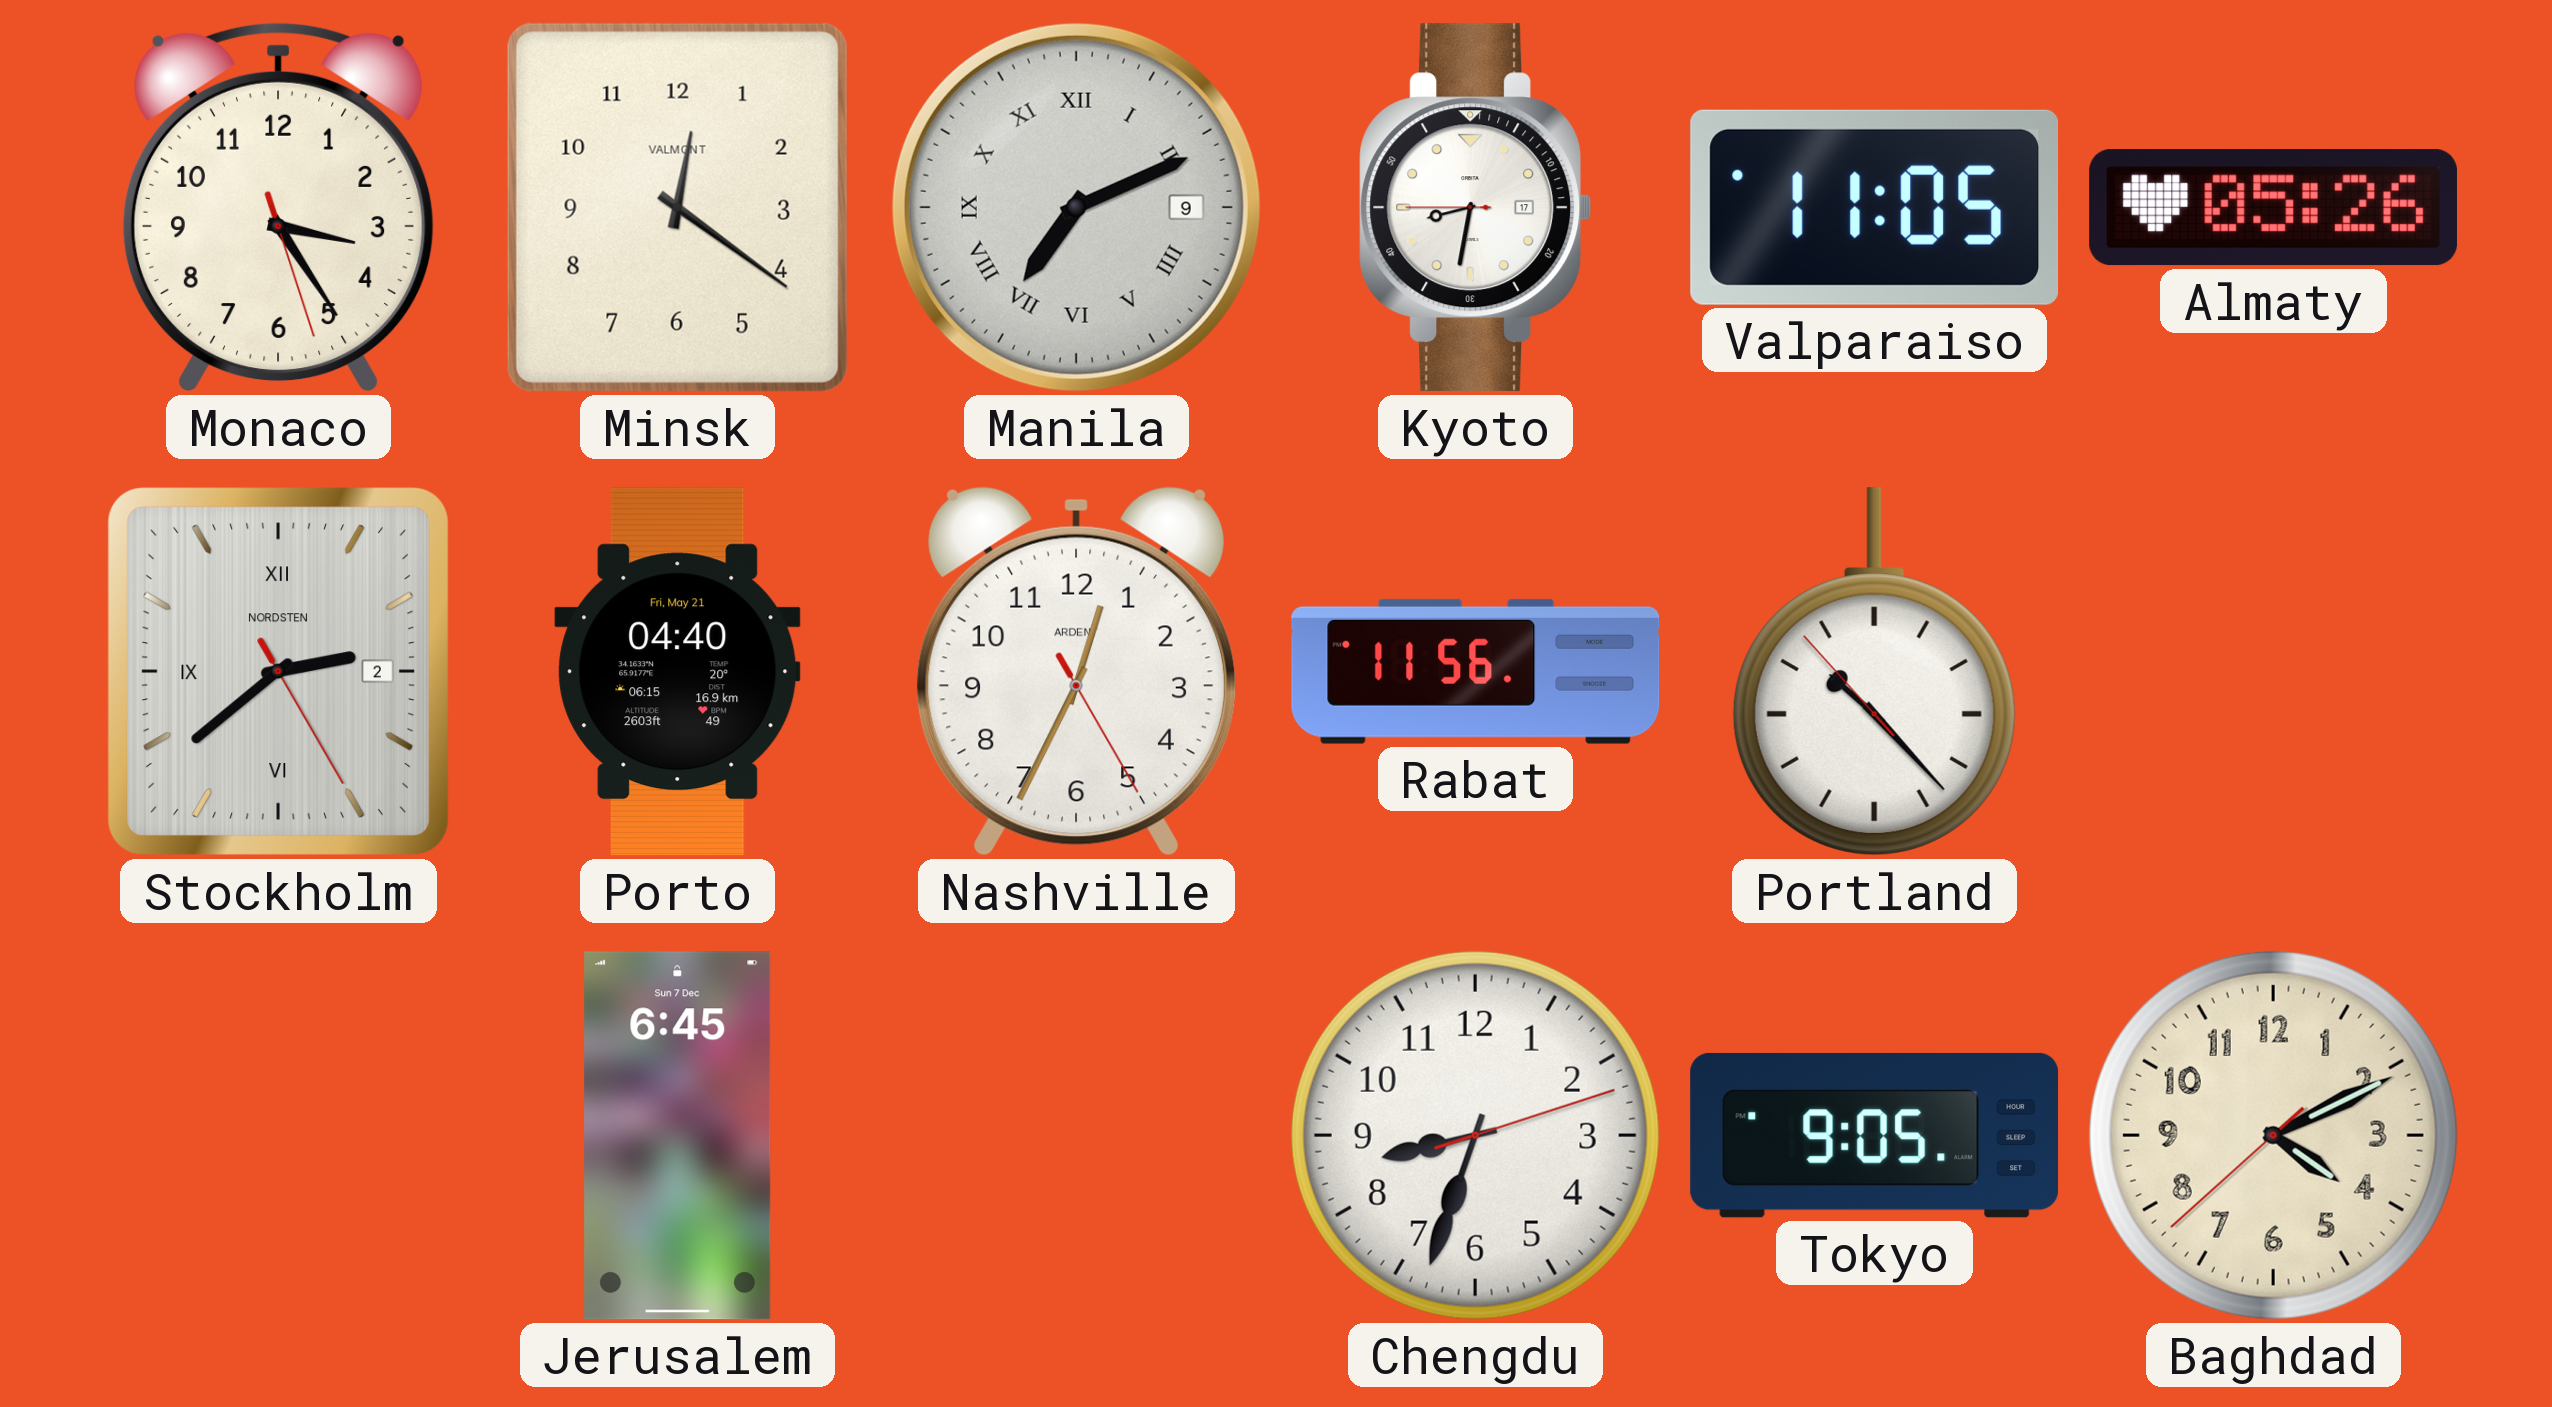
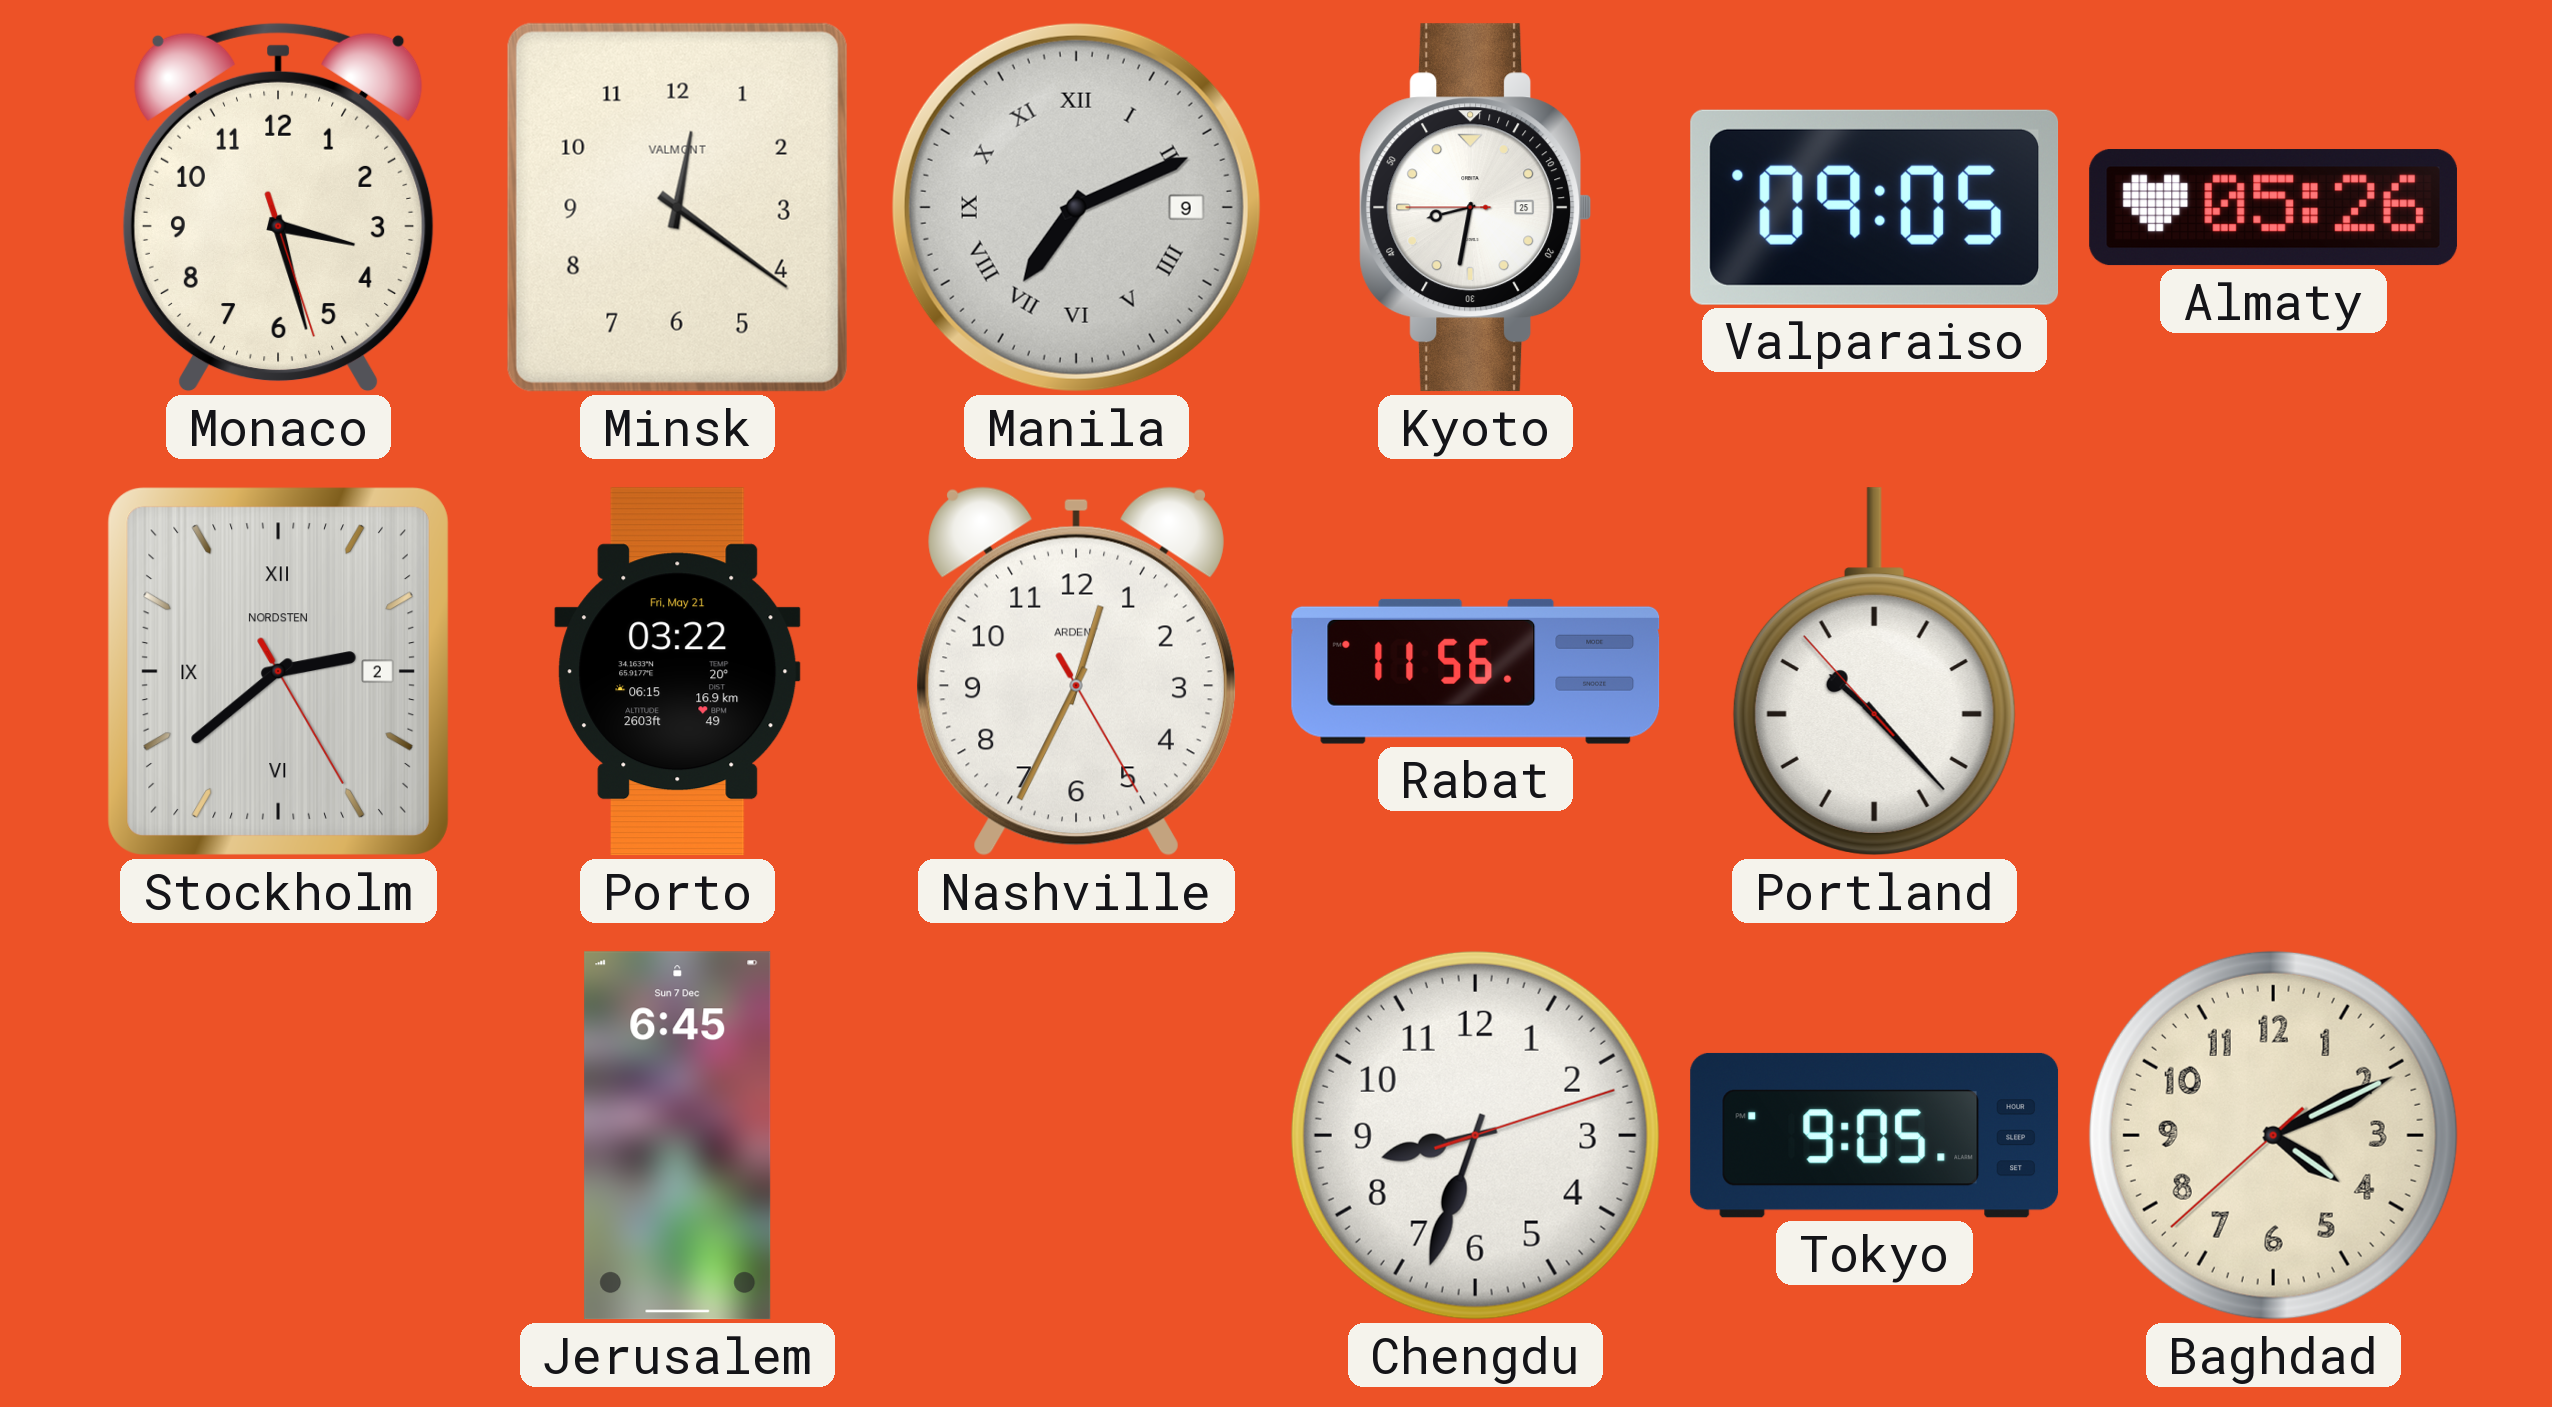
Monaco: 3:24 -> 3:27 (278, 207)
Kyoto date: 17 -> 25 (1476, 208)
Valparaiso: 11:05 -> 09:05 (1875, 207)
Porto: 04:40 -> 03:22 (678, 672)
